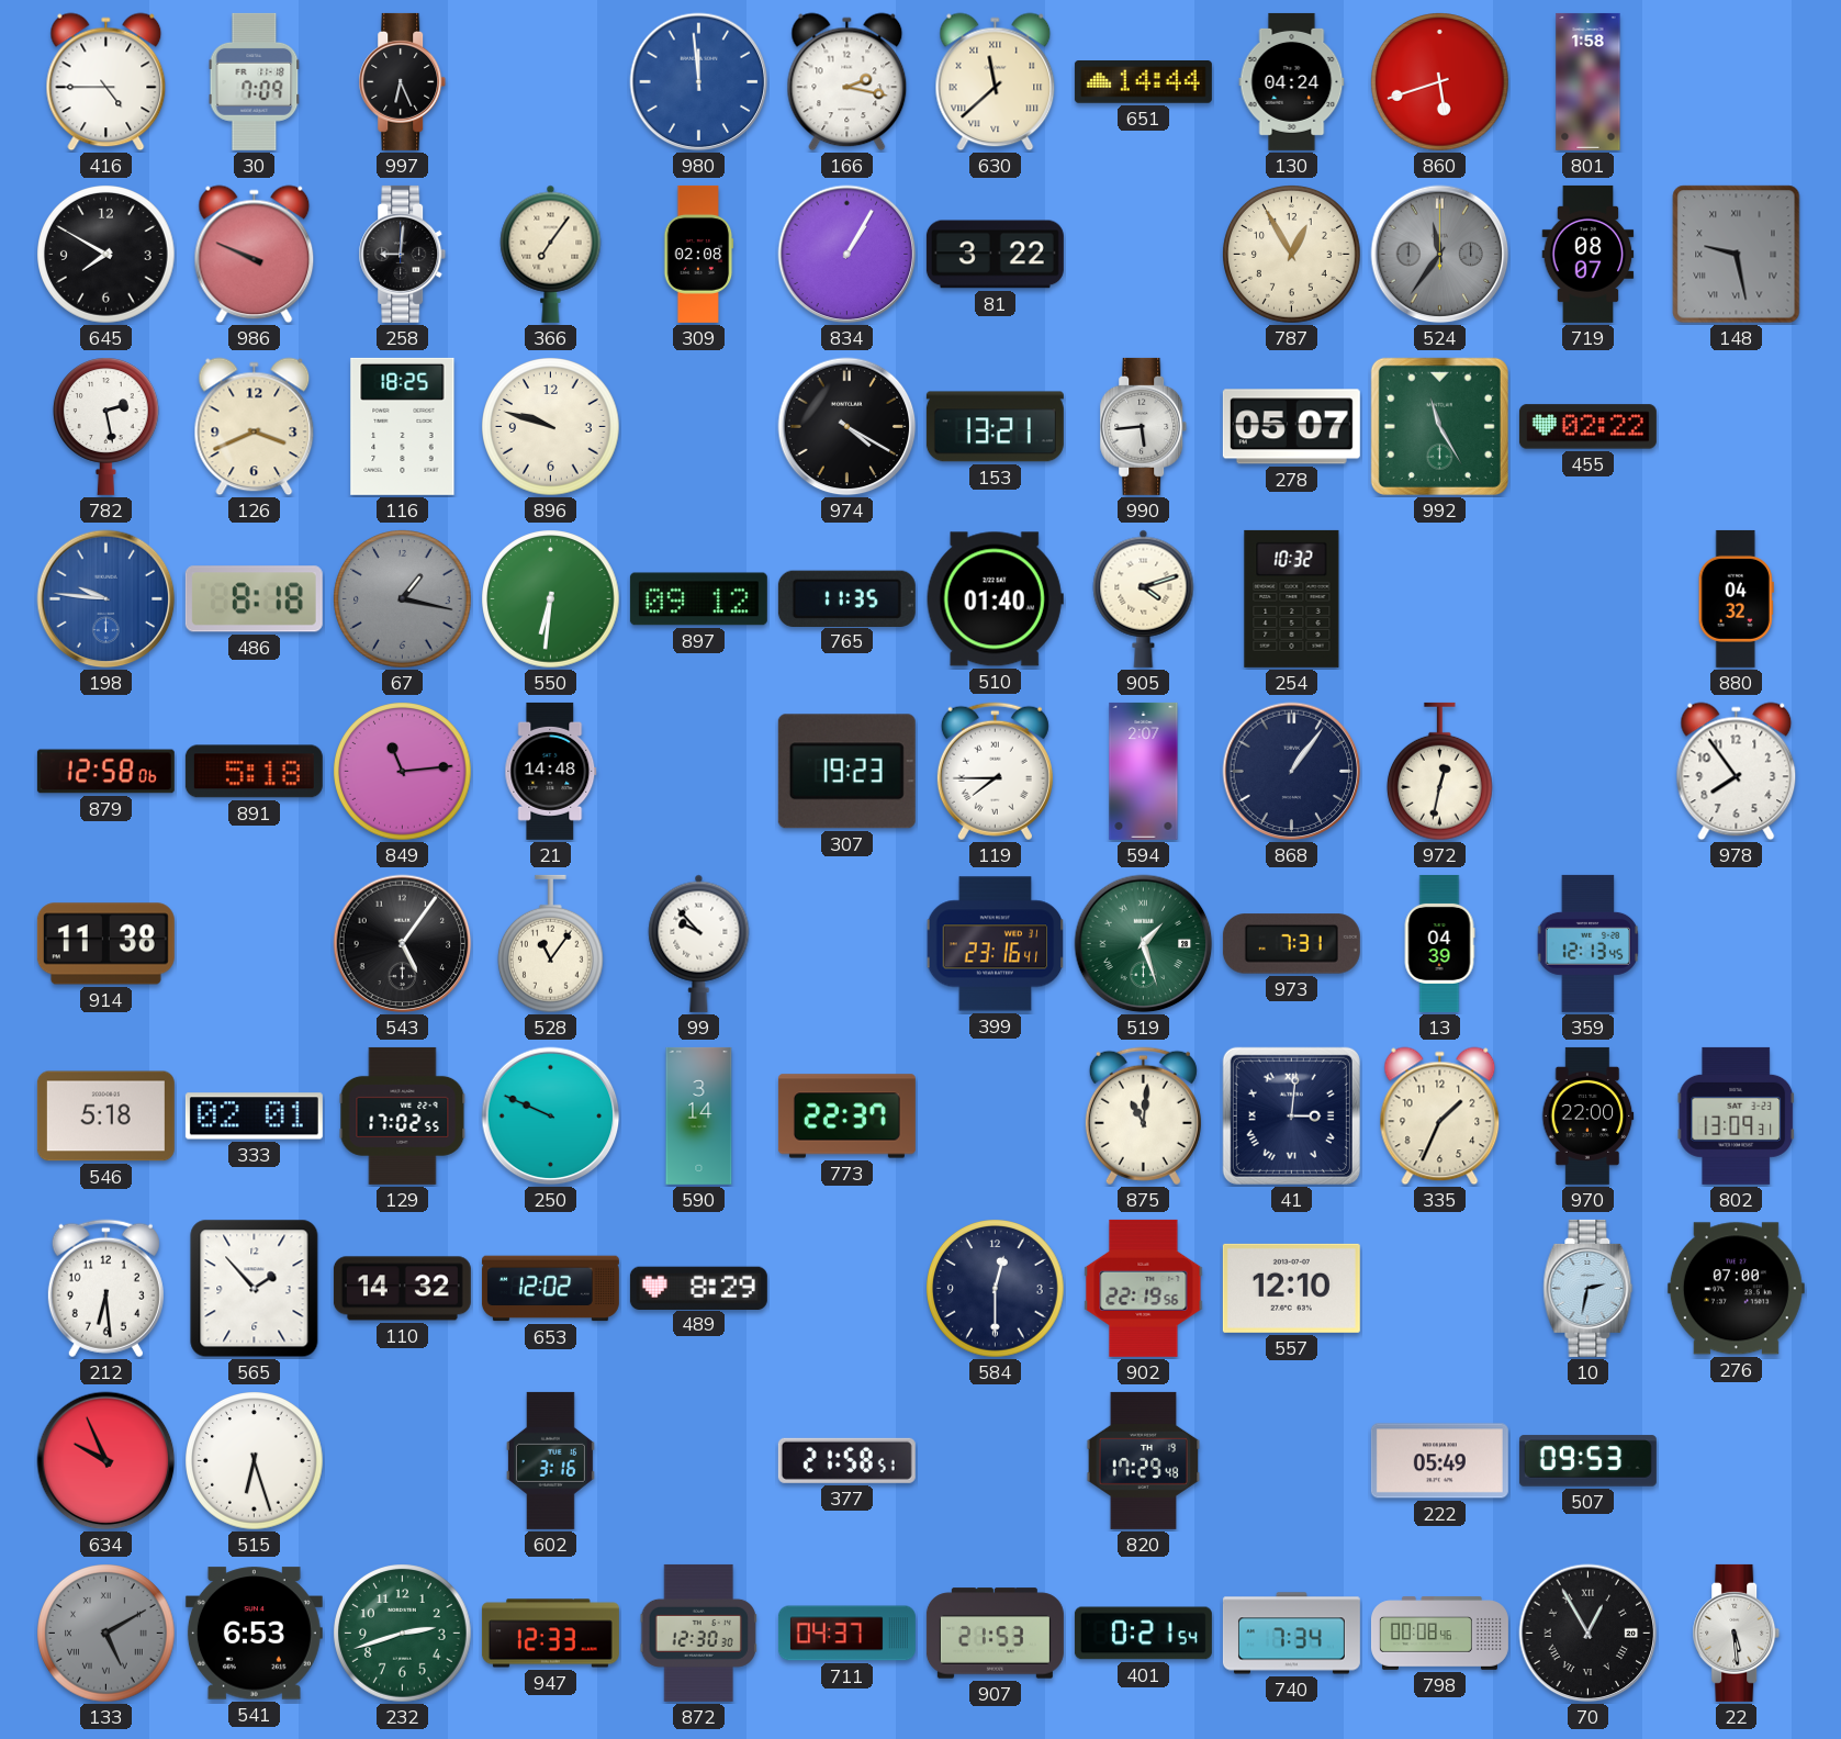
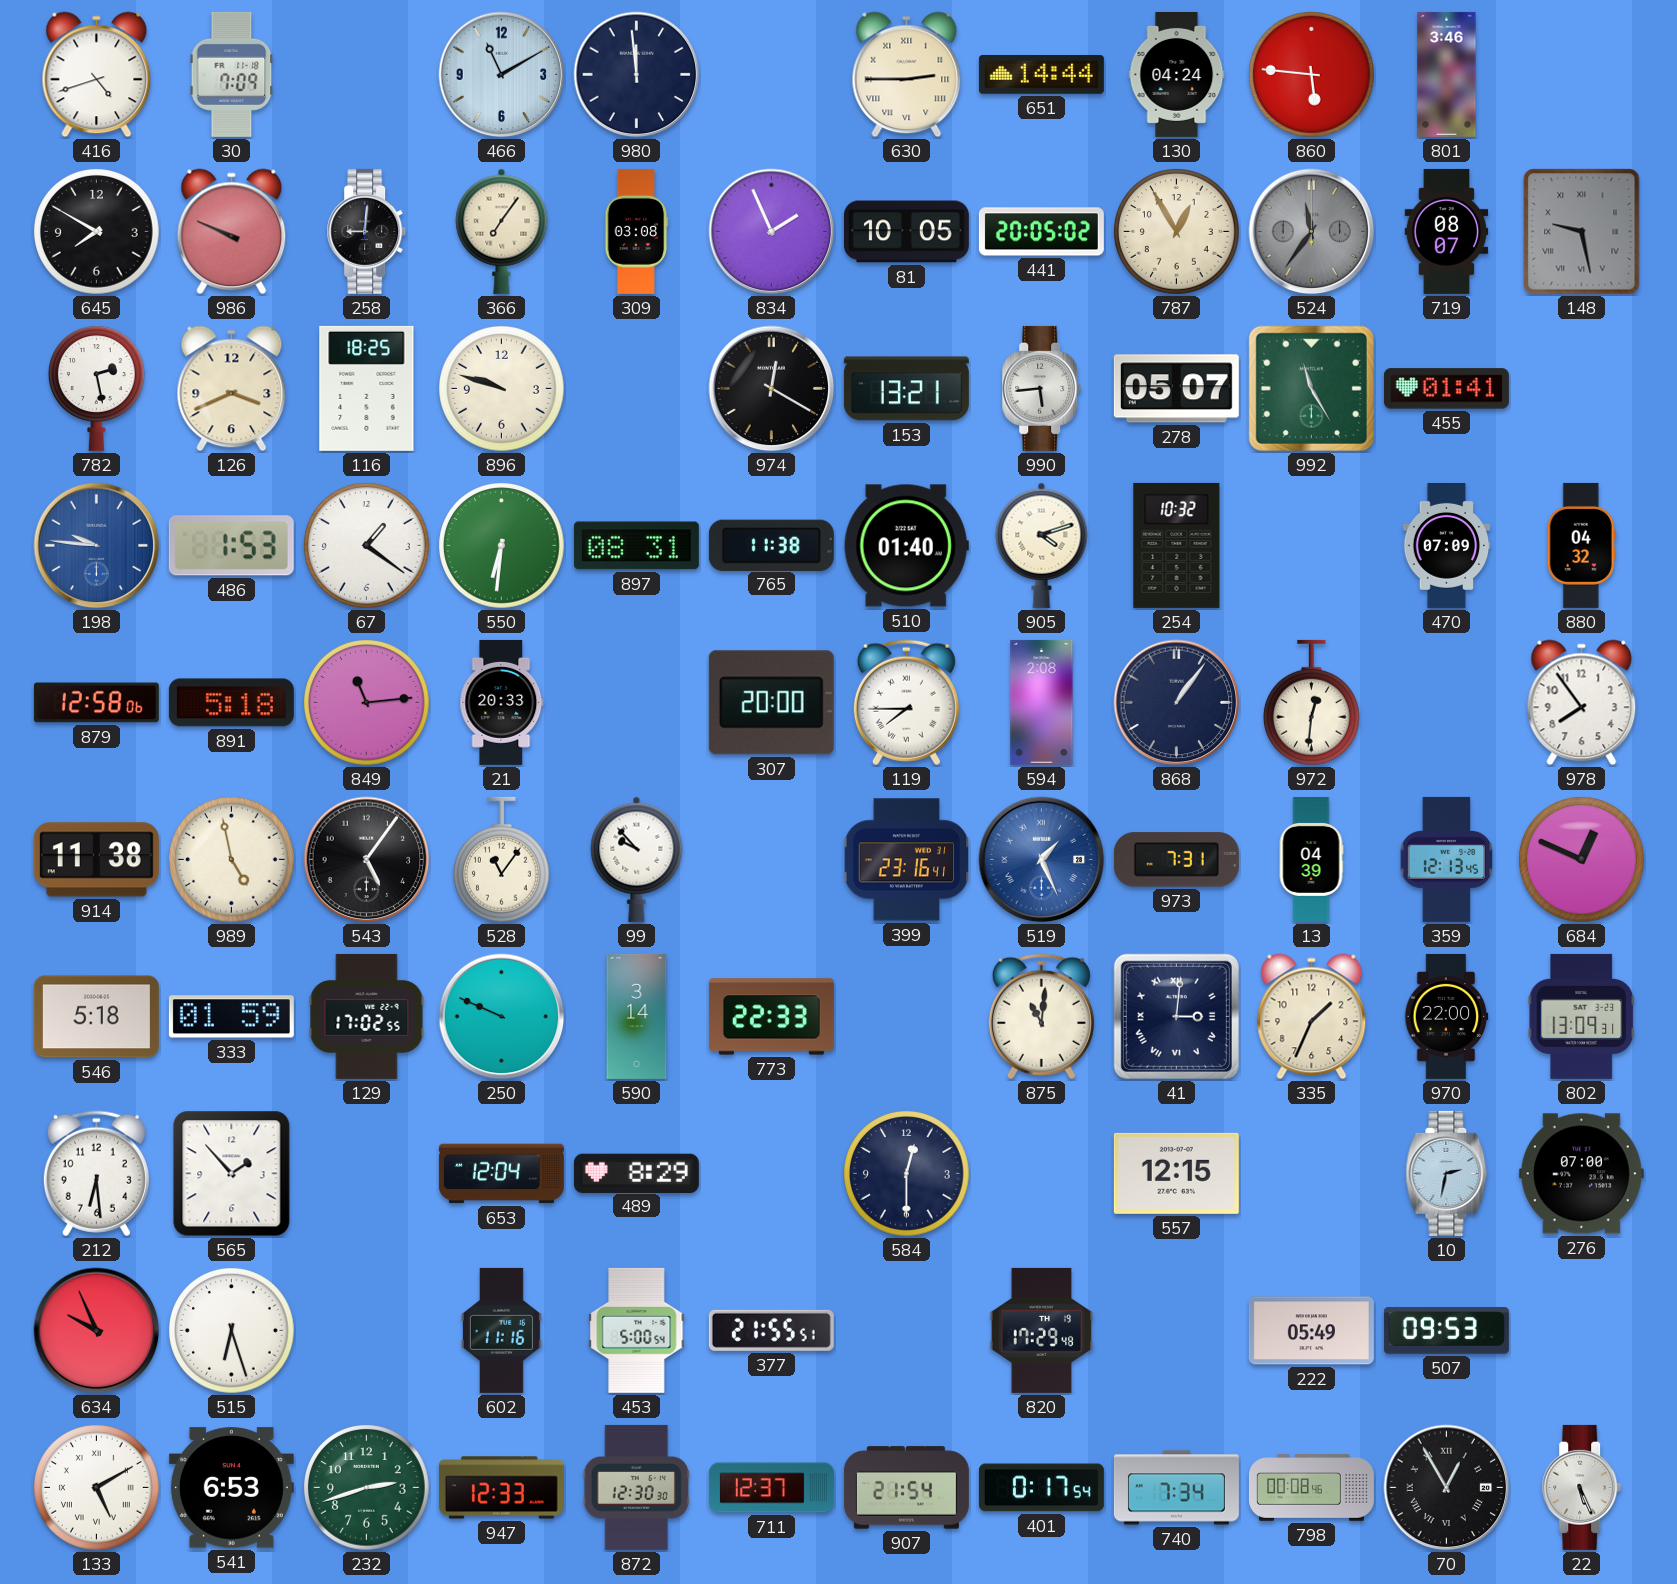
416: 4:45 -> 4:42 (97, 75)
997: 6:26 -> none (403, 81)
466: none -> 11:10 (502, 75)
980 dial: blue -> navy (637, 75)
166: 2:17 -> none (847, 82)
630: 11:38 -> 2:45 (907, 75)
860: 5:42 -> 5:46 (1312, 75)
801: 1:58 -> 3:46 (1447, 74)
309: 02:08 -> 03:08 (637, 231)
834: 1:05 -> 1:56 (772, 232)
81: 3:22 -> 10:05 (906, 232)
441: none -> 20:05 (1041, 232)
974: 4:20 -> 12:20 (772, 389)
455: 02:22 -> 01:41 (1446, 389)
486: 8:18 -> 1:53 (231, 546)
67: 1:17 -> 1:21 (367, 546)
67 dial: grey -> white (367, 546)
897: 09:12 -> 08:31 (636, 546)
765: 11:35 -> 11:38 (771, 545)
470: none -> 07:09 (1447, 545)
21: 14:48 -> 20:33 (502, 702)
307: 19:23 -> 20:00 (771, 703)
594: 2:07 -> 2:08 (1042, 702)
972: 12:32 -> 12:31 (1312, 703)
989: none -> 4:58 (232, 860)
519: 1:27 -> 1:26 (1042, 860)
519 dial: green -> blue (1042, 860)
684: none -> 12:49 (1582, 860)
333: 02:01 -> 01:59 (231, 1017)
773: 22:37 -> 22:33 (771, 1017)
110: 14:32 -> none (402, 1289)
653: 12:02 -> 12:04 (501, 1174)
902: 22:19 -> none (1144, 1288)
557: 12:10 -> 12:15 (1176, 1173)
602: 3:16 -> 11:16 (501, 1330)
453: none -> 5:00 (637, 1330)
377: 21:58 -> 21:55 (771, 1330)
133 dial: grey -> white (97, 1488)
711: 04:37 -> 12:37 (771, 1488)
907: 21:53 -> 21:54 (906, 1488)
401: 0:21 -> 0:17 (1041, 1488)
22: 5:29 -> 5:26 (1582, 1487)
